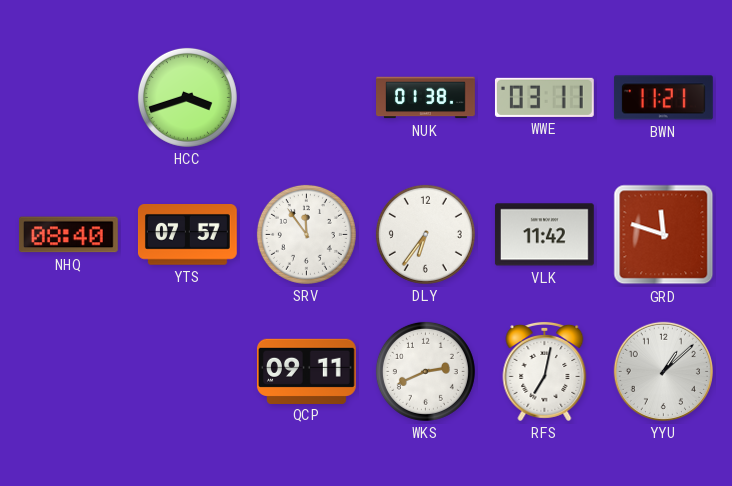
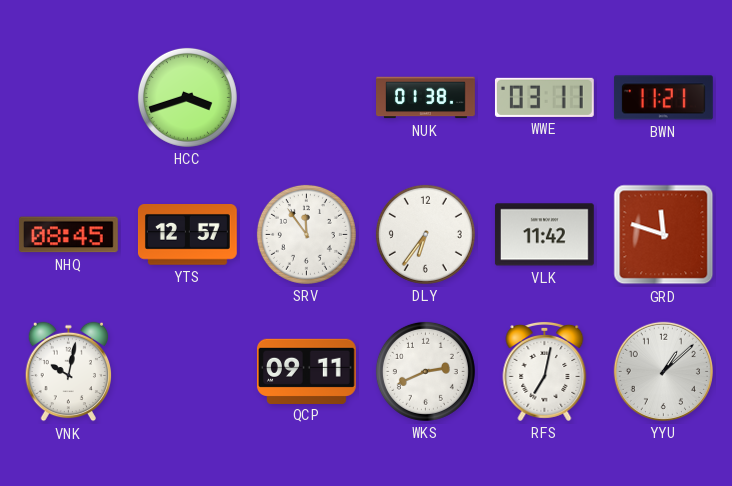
NHQ: 08:40 -> 08:45 (68, 235)
YTS: 07:57 -> 12:57 (187, 235)
VNK: none -> 10:02 (68, 372)
